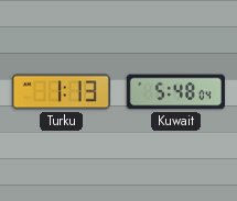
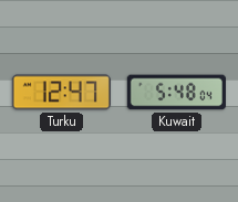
Turku: 1:13 -> 12:47 (61, 93)
